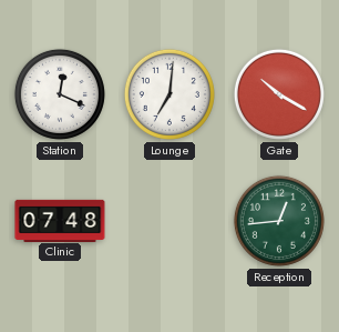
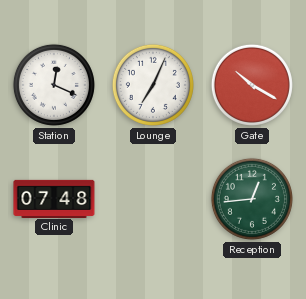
Lounge: 7:01 -> 7:04 (153, 85)
